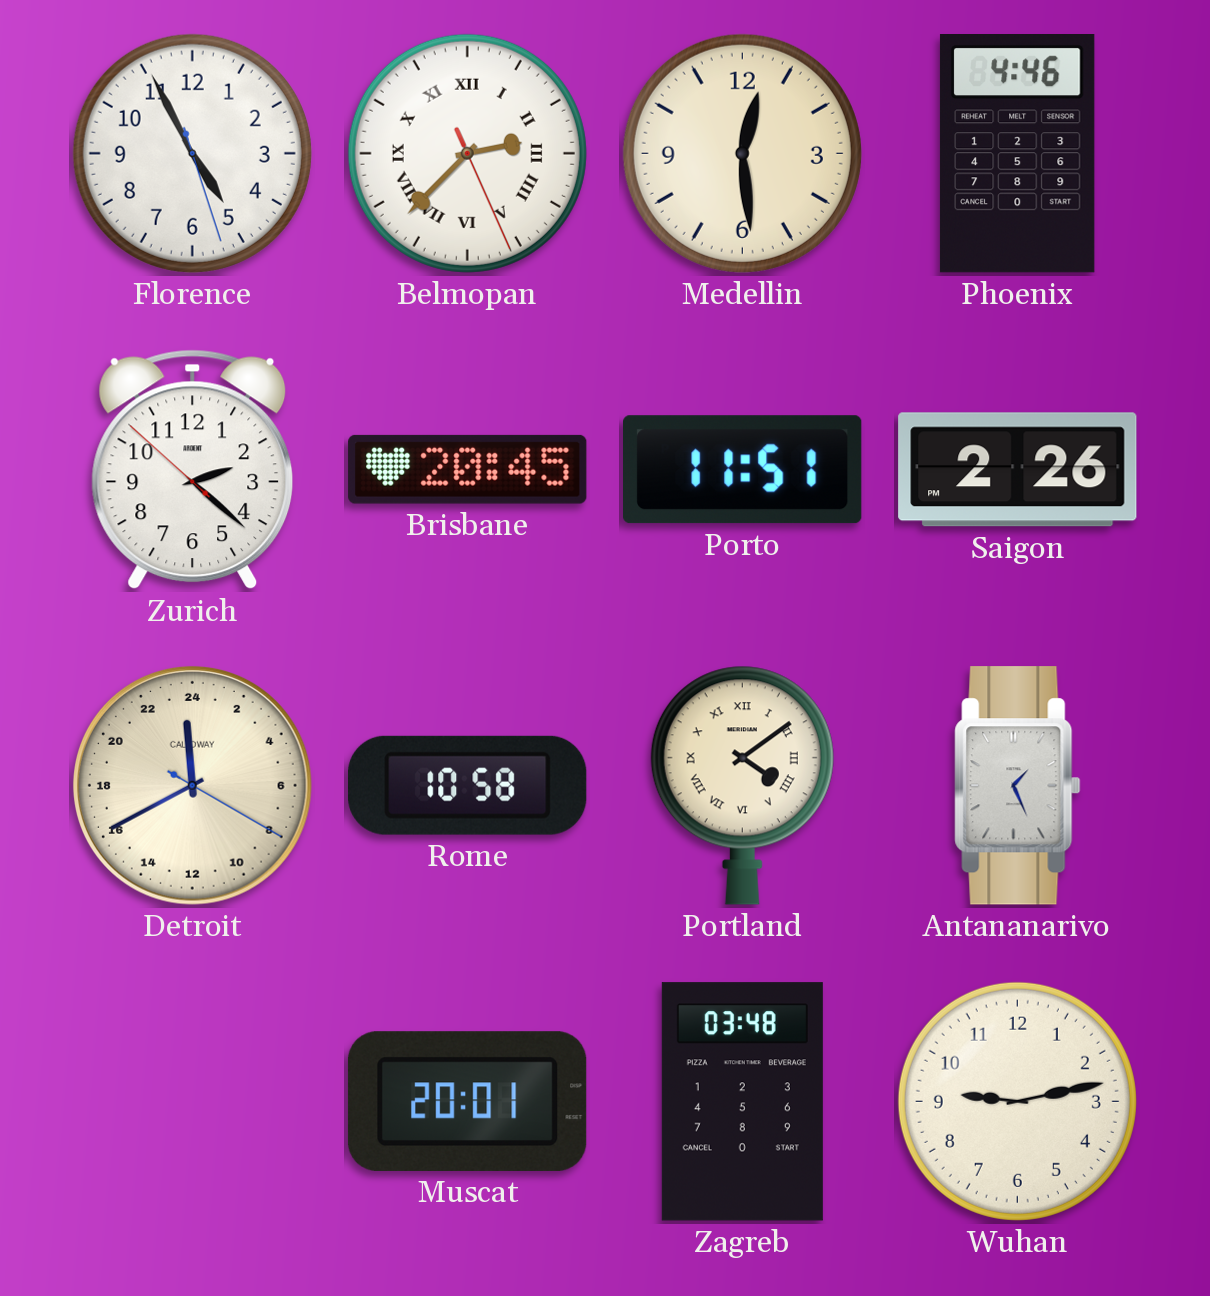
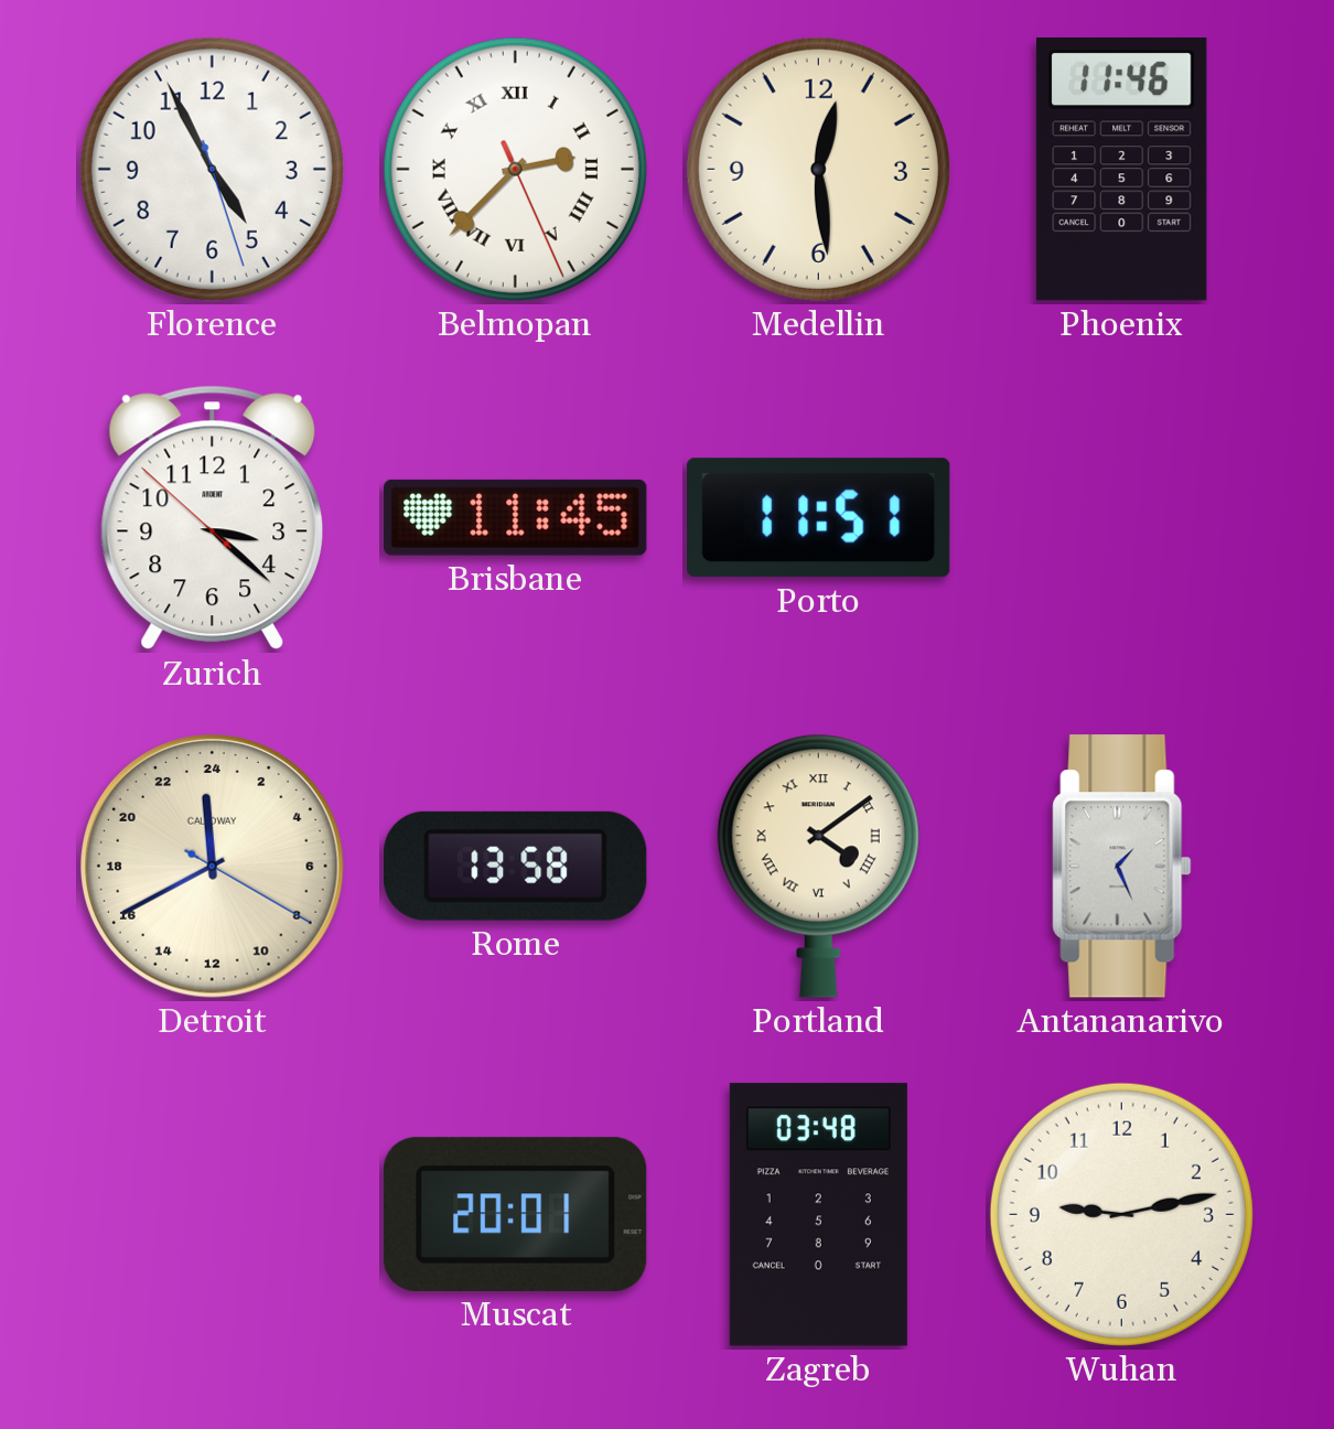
Phoenix: 4:46 -> 11:46 (1121, 170)
Zurich: 2:21 -> 3:21 (213, 518)
Brisbane: 20:45 -> 11:45 (516, 517)
Saigon: 2:26 -> none (1018, 470)
Rome: 10:58 -> 13:58 (516, 866)
